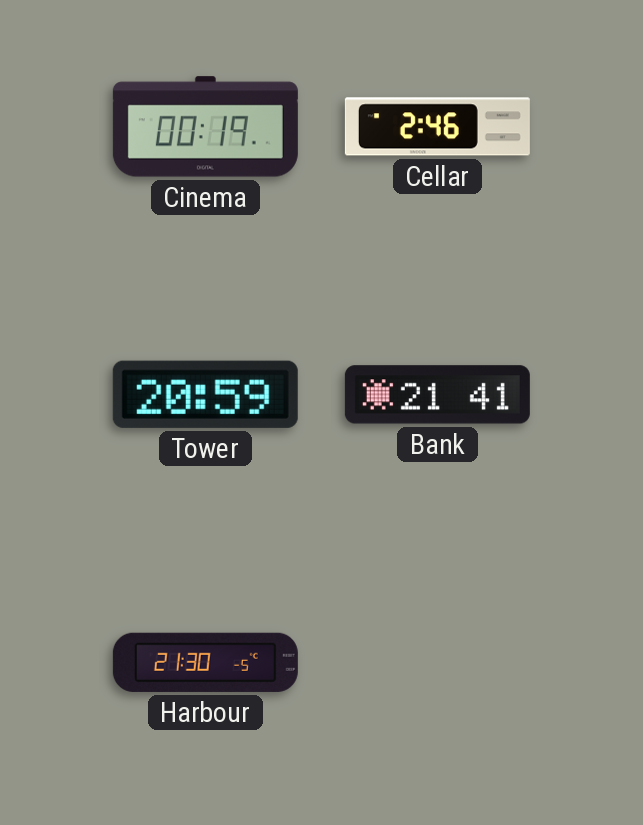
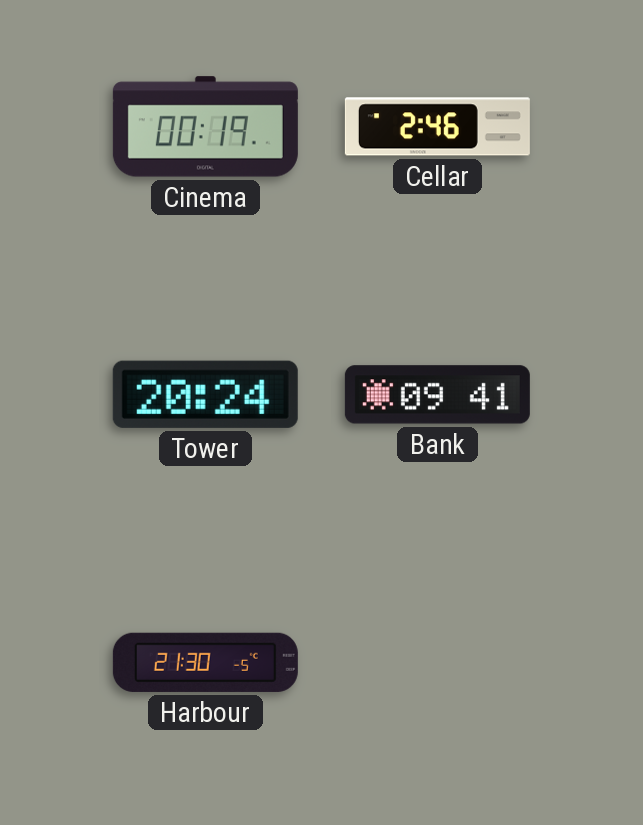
Tower: 20:59 -> 20:24 (205, 394)
Bank: 21:41 -> 09:41 (437, 395)
